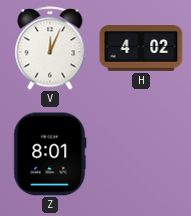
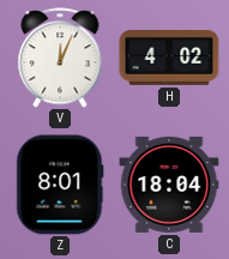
C: none -> 18:04 (169, 185)
